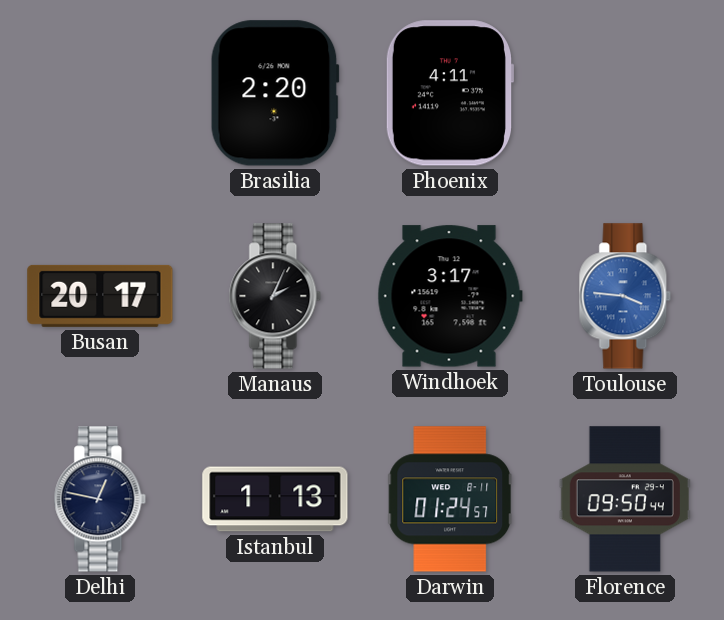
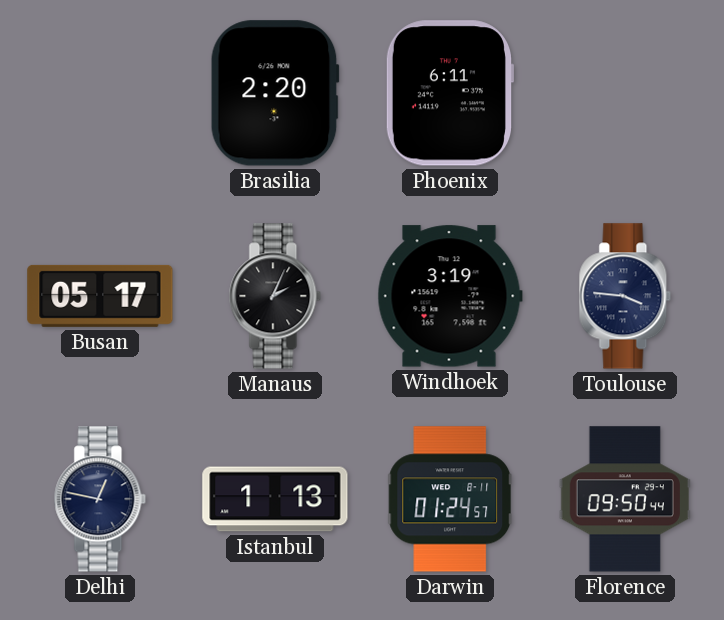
Phoenix: 4:11 -> 6:11 (449, 93)
Busan: 20:17 -> 05:17 (100, 296)
Windhoek: 3:17 -> 3:19 (450, 296)
Toulouse dial: blue -> navy (625, 296)
